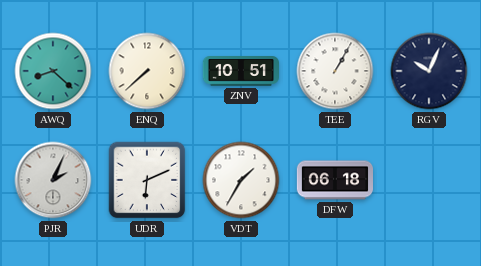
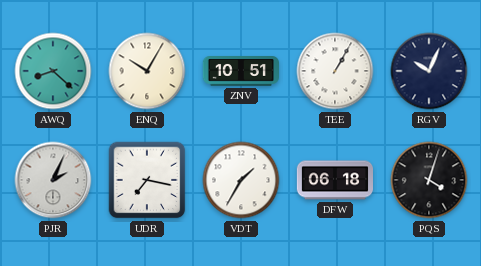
ENQ: 7:38 -> 10:05 (147, 71)
UDR: 6:11 -> 7:17 (147, 180)
PQS: none -> 4:03 (429, 180)
